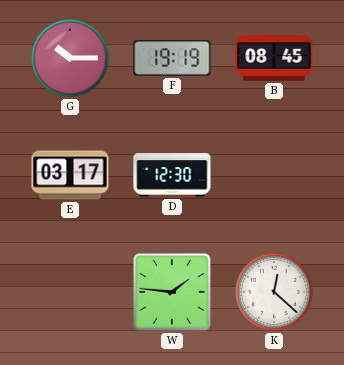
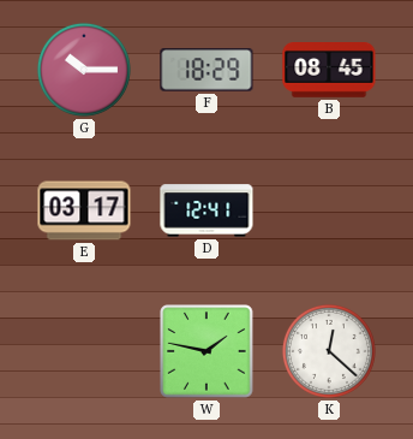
F: 19:19 -> 18:29 (206, 70)
D: 12:30 -> 12:41 (206, 210)
W: 1:46 -> 1:47 (206, 351)
